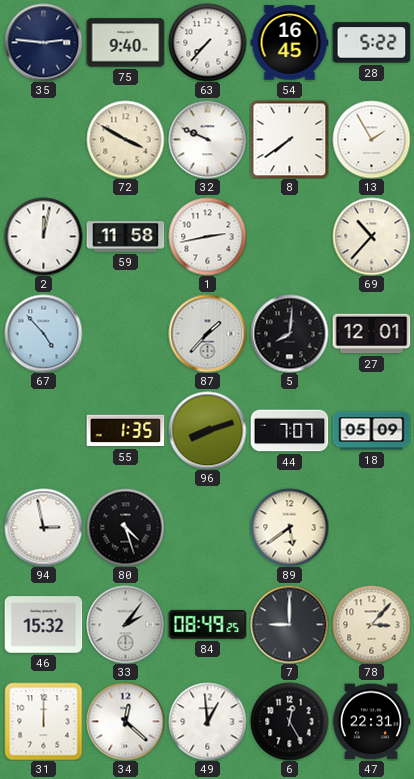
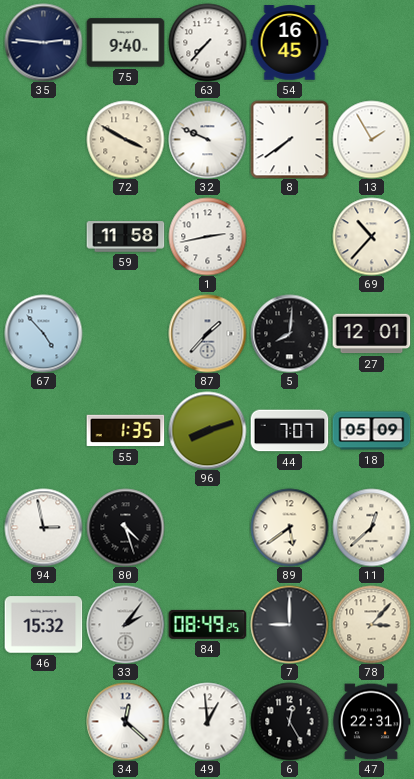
28: 5:22 -> none (371, 43)
2: 12:02 -> none (43, 236)
11: none -> 12:38 (371, 527)
31: 12:00 -> none (43, 721)
